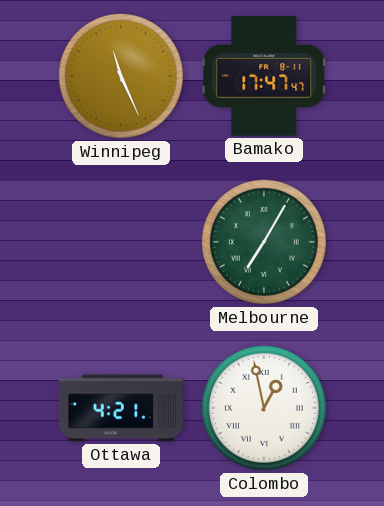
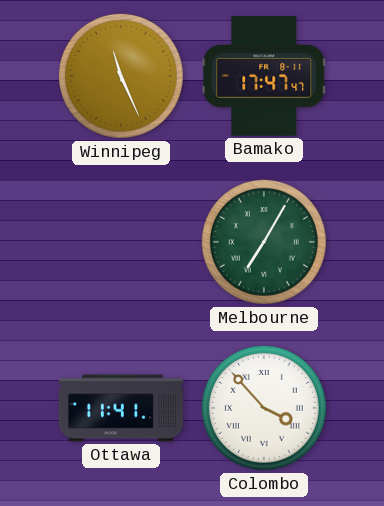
Ottawa: 4:21 -> 11:41 (120, 408)
Colombo: 12:58 -> 3:53 (264, 408)
